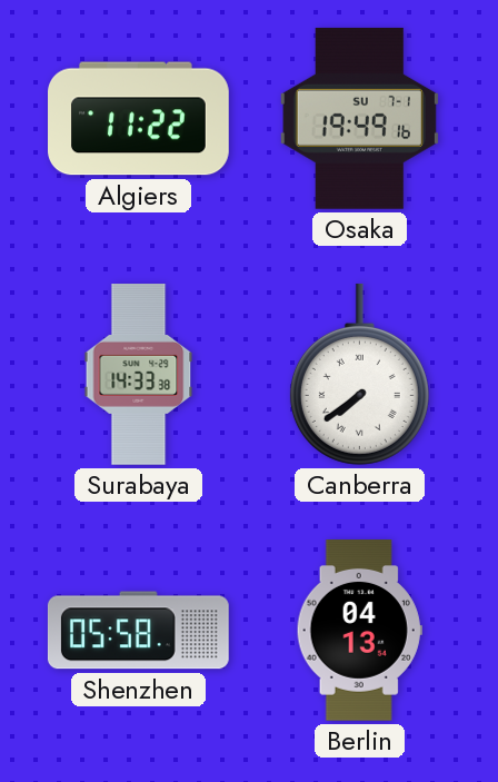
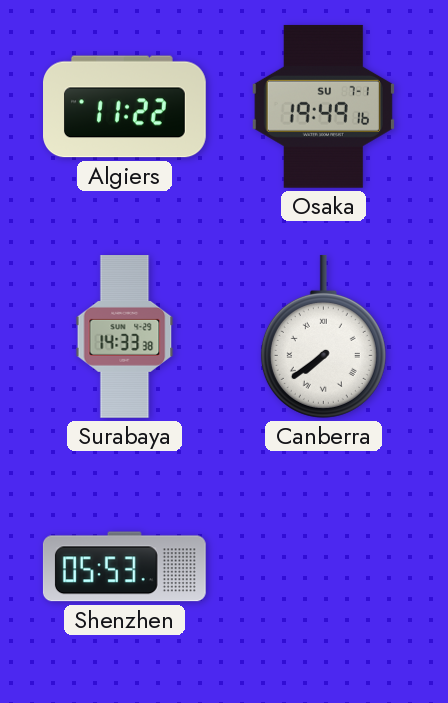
Shenzhen: 05:58 -> 05:53 (124, 567)
Berlin: 04:13 -> none (359, 631)
